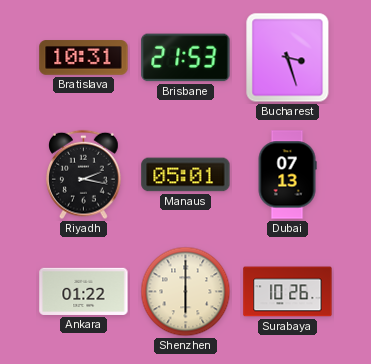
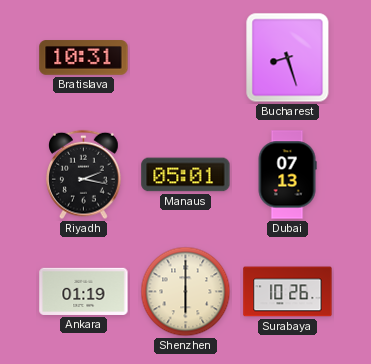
Brisbane: 21:53 -> none (186, 58)
Bucharest: 3:27 -> 8:27 (288, 58)
Ankara: 01:22 -> 01:19 (84, 291)
